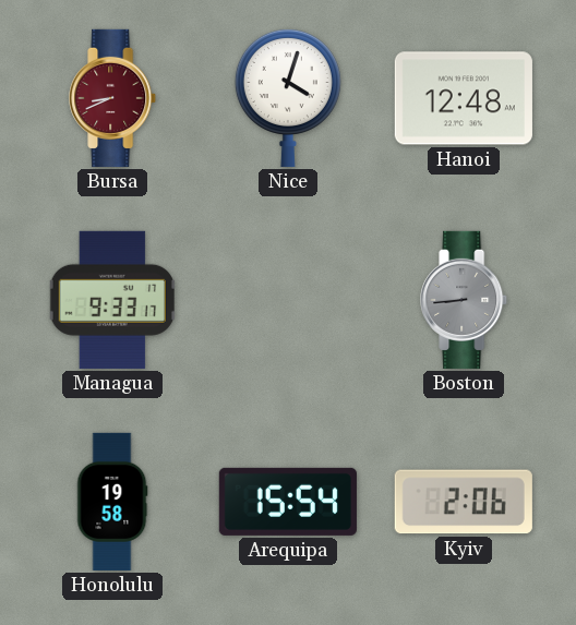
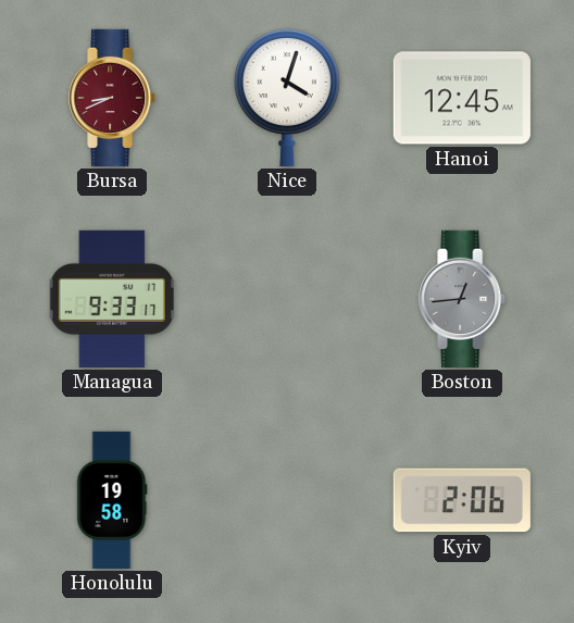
Hanoi: 12:48 -> 12:45 (462, 98)
Boston: 8:44 -> 12:44 (463, 299)
Arequipa: 15:54 -> none (288, 502)
